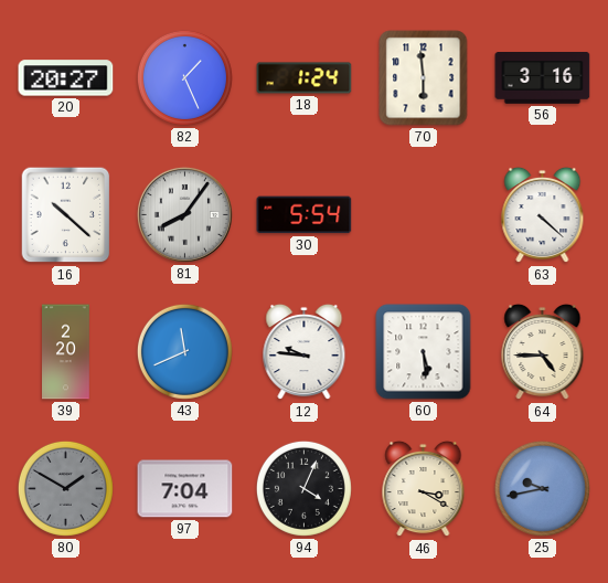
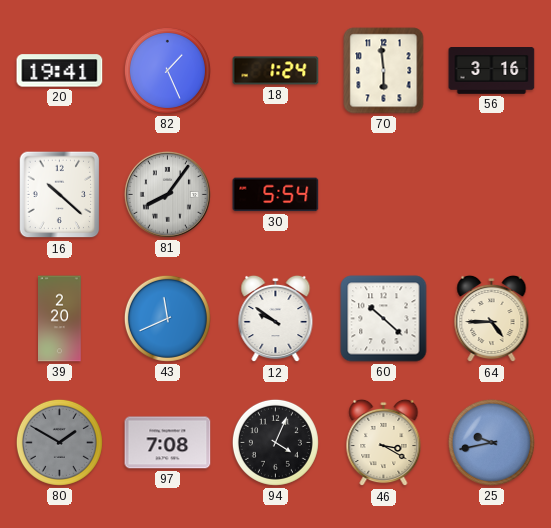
20: 20:27 -> 19:41 (60, 71)
63: 4:22 -> none (543, 215)
12: 9:46 -> 9:51 (276, 319)
60: 5:29 -> 10:22 (384, 319)
97: 7:04 -> 7:08 (168, 443)
